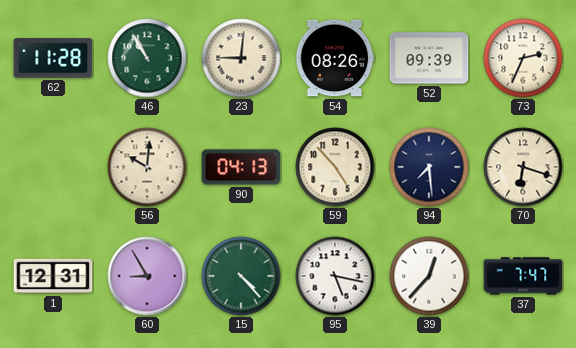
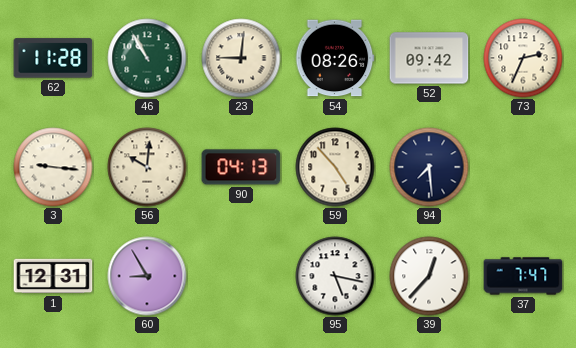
52: 09:39 -> 09:42 (429, 58)
3: none -> 9:16 (53, 167)
70: 6:18 -> none (523, 167)
15: 4:23 -> none (241, 276)
